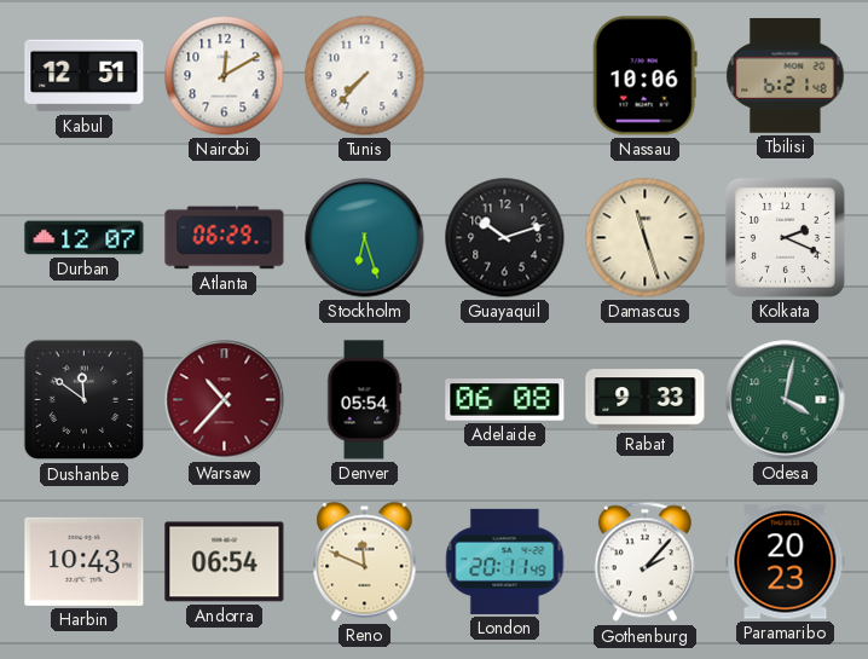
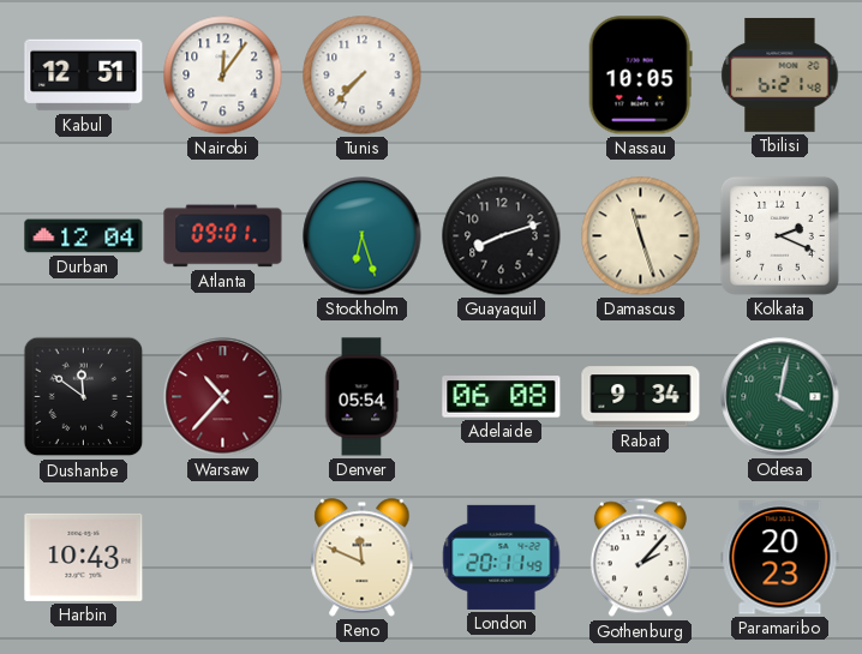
Nairobi: 12:10 -> 12:06 (223, 76)
Nassau: 10:06 -> 10:05 (640, 76)
Durban: 12:07 -> 12:04 (84, 236)
Atlanta: 06:29 -> 09:01 (223, 236)
Guayaquil: 10:12 -> 8:12 (502, 236)
Rabat: 9:33 -> 9:34 (641, 397)
Andorra: 06:54 -> none (225, 562)
